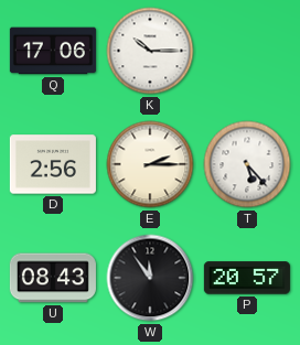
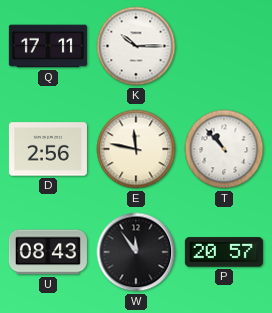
Q: 17:06 -> 17:11 (48, 46)
E: 2:15 -> 11:47 (136, 149)
T: 5:23 -> 10:53 (224, 149)
